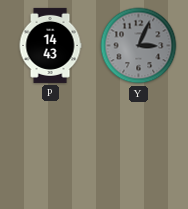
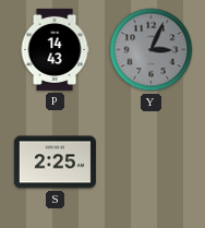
S: none -> 2:25 (55, 163)
